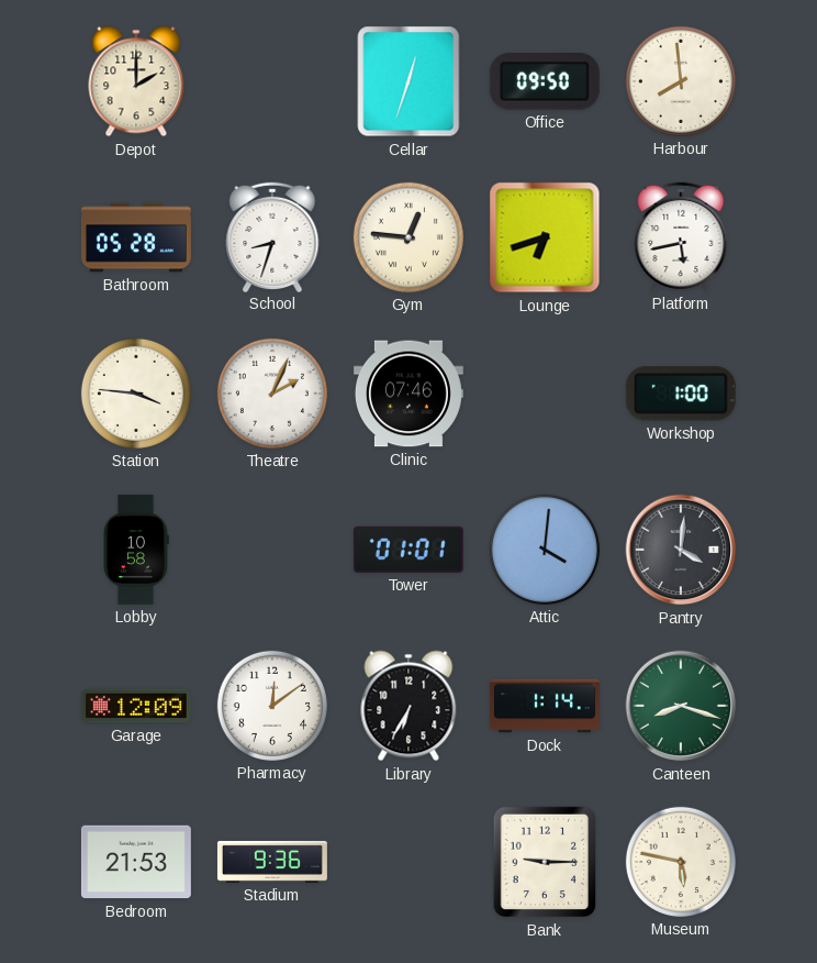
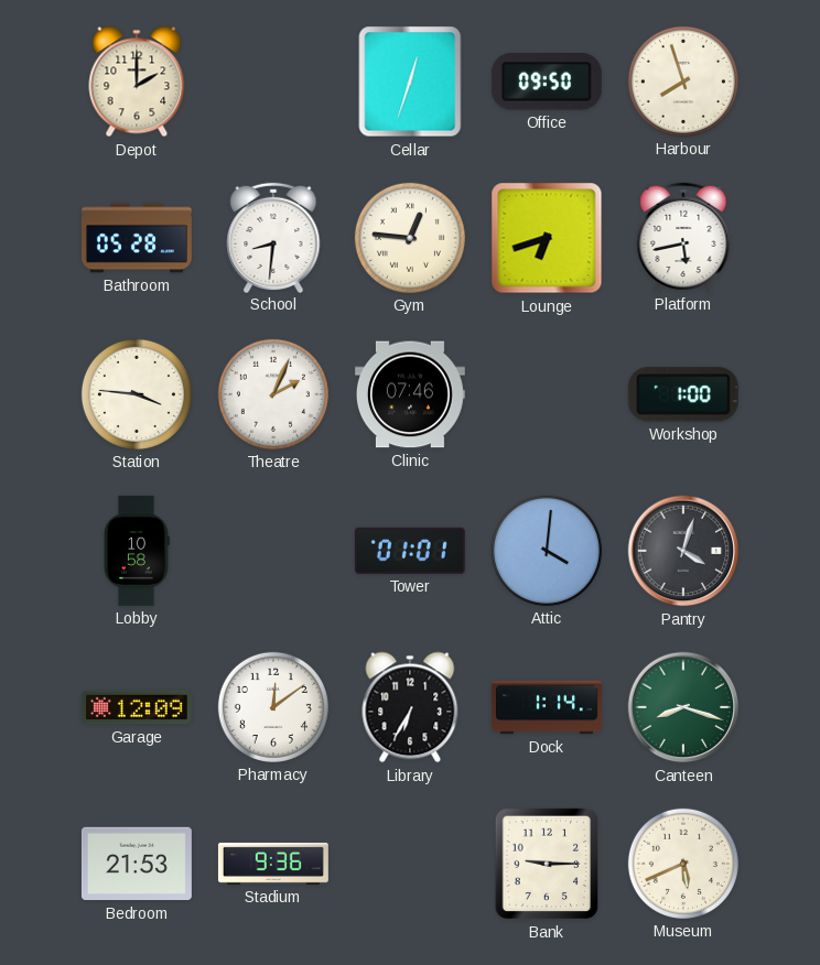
Harbour: 7:59 -> 7:57 (683, 82)
School: 8:33 -> 8:31 (273, 237)
Pantry: 4:01 -> 4:03 (683, 551)
Museum: 5:47 -> 5:41 (683, 864)
